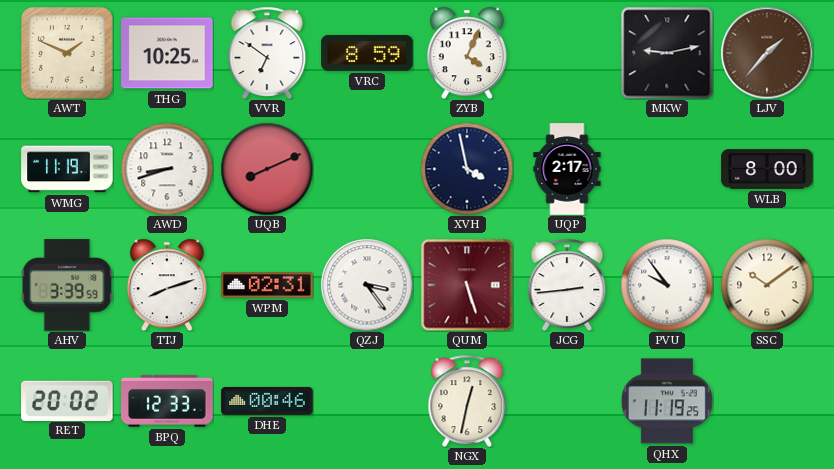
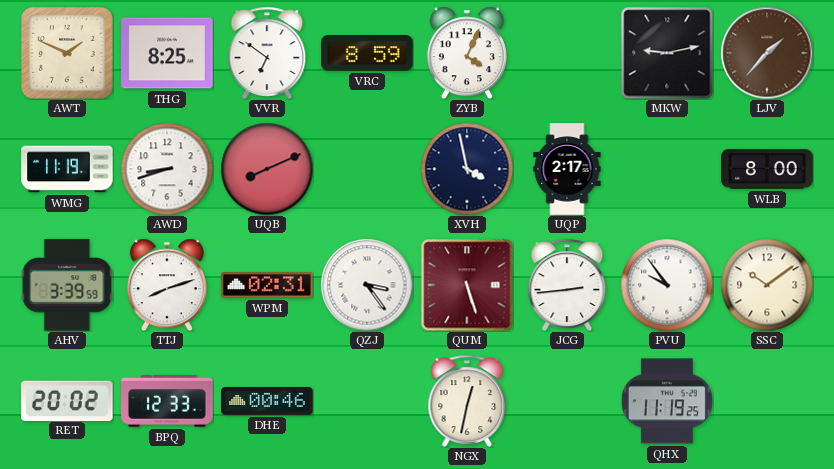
THG: 10:25 -> 8:25 (167, 53)
